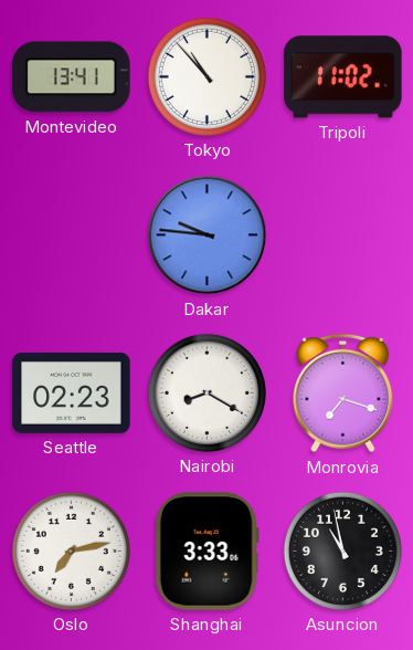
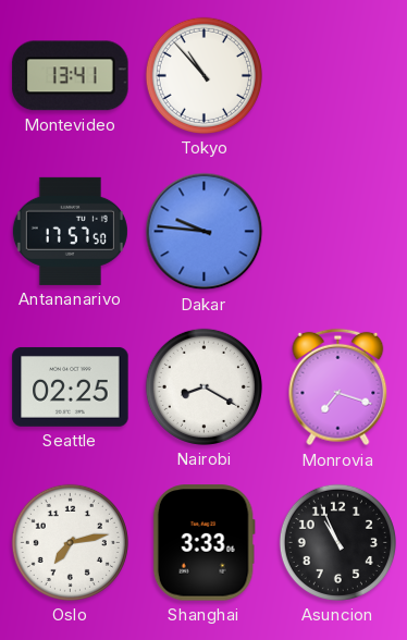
Tripoli: 11:02 -> none (343, 77)
Antananarivo: none -> 17:57 (70, 231)
Seattle: 02:23 -> 02:25 (71, 386)
Asuncion: 10:58 -> 10:56 (337, 542)
